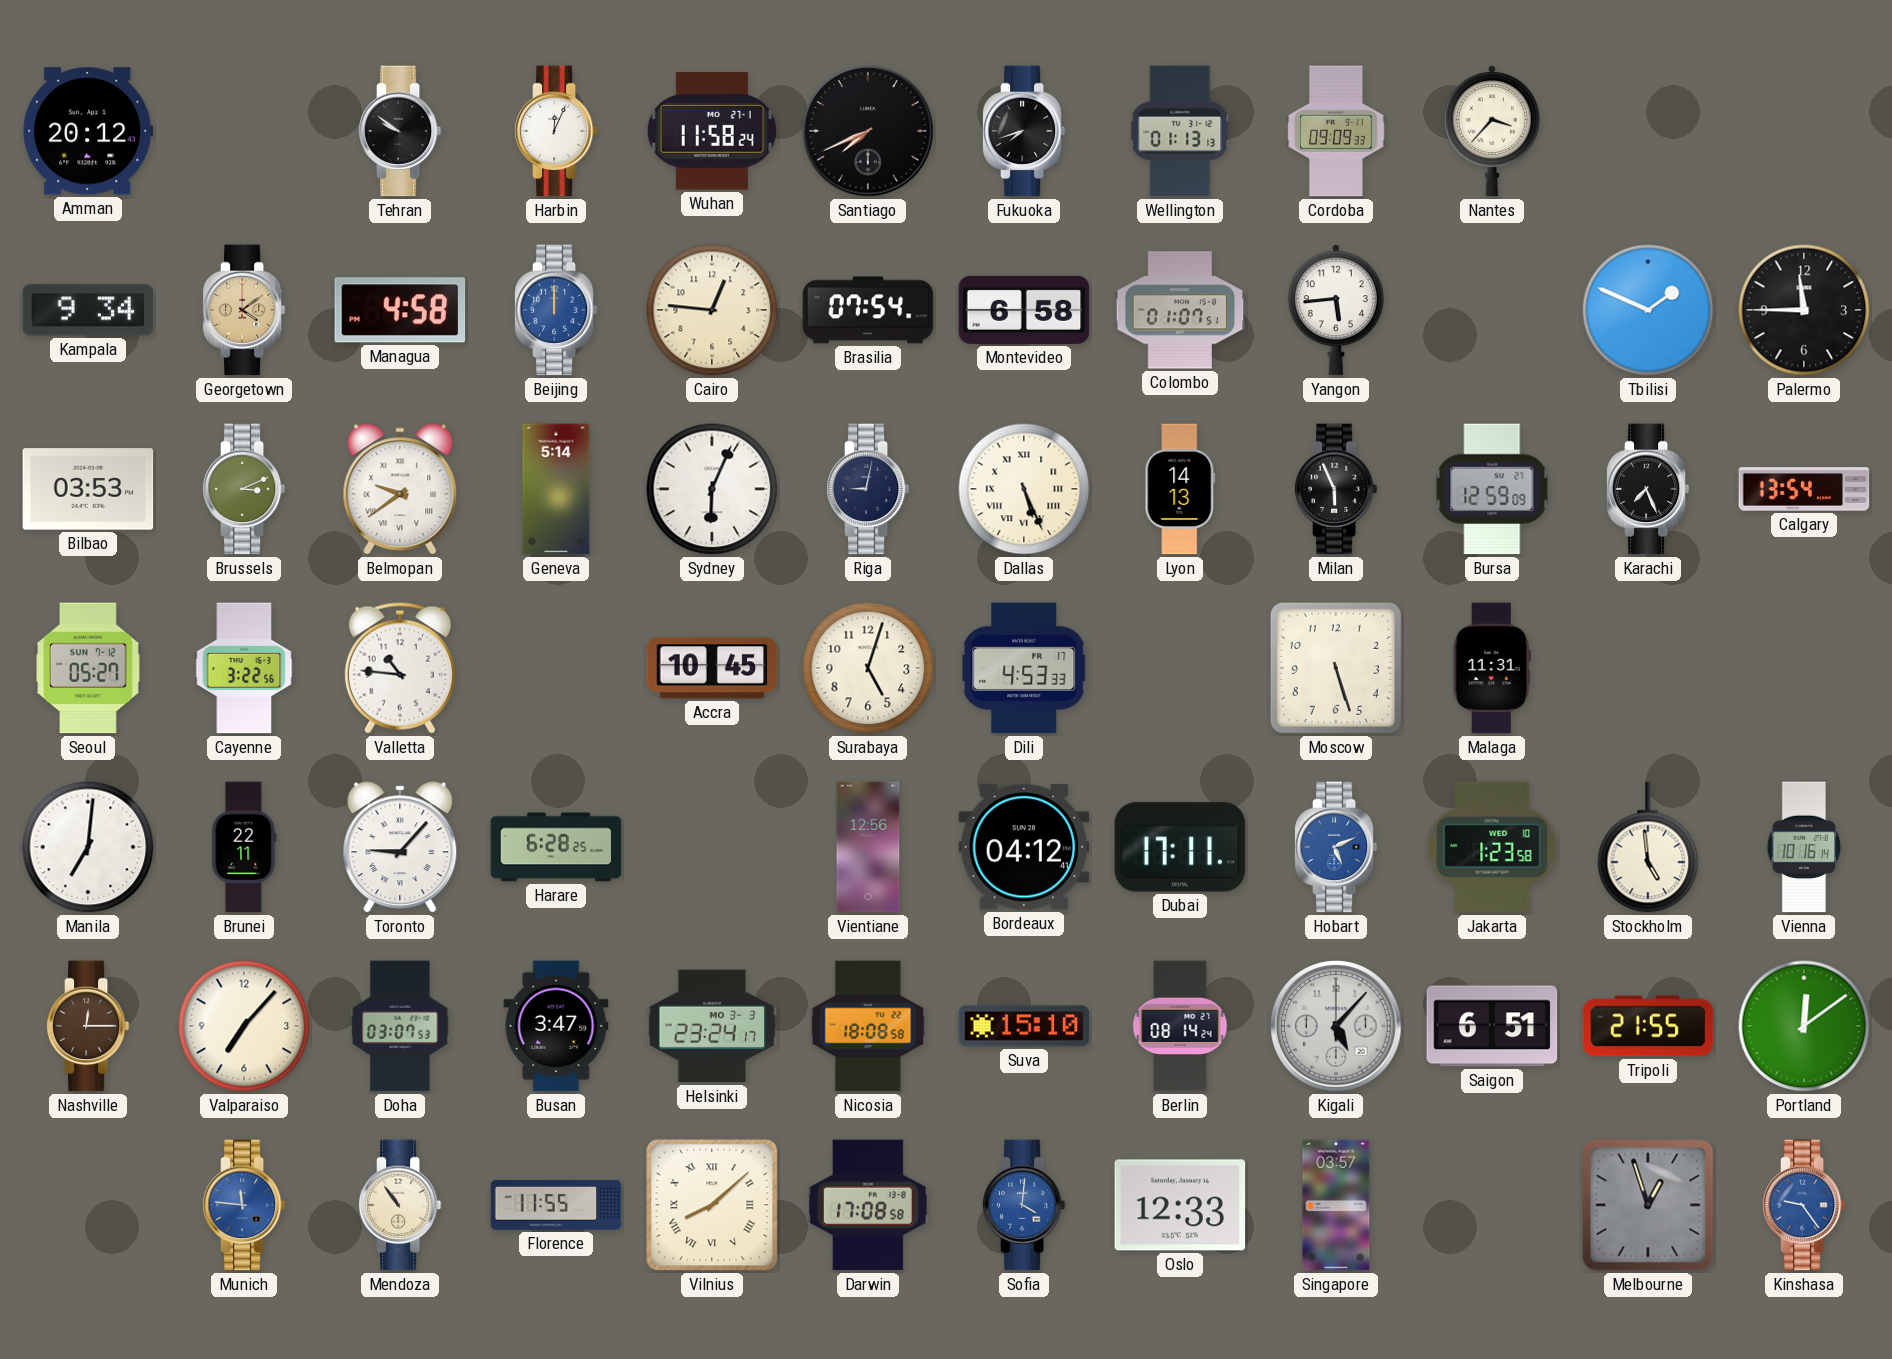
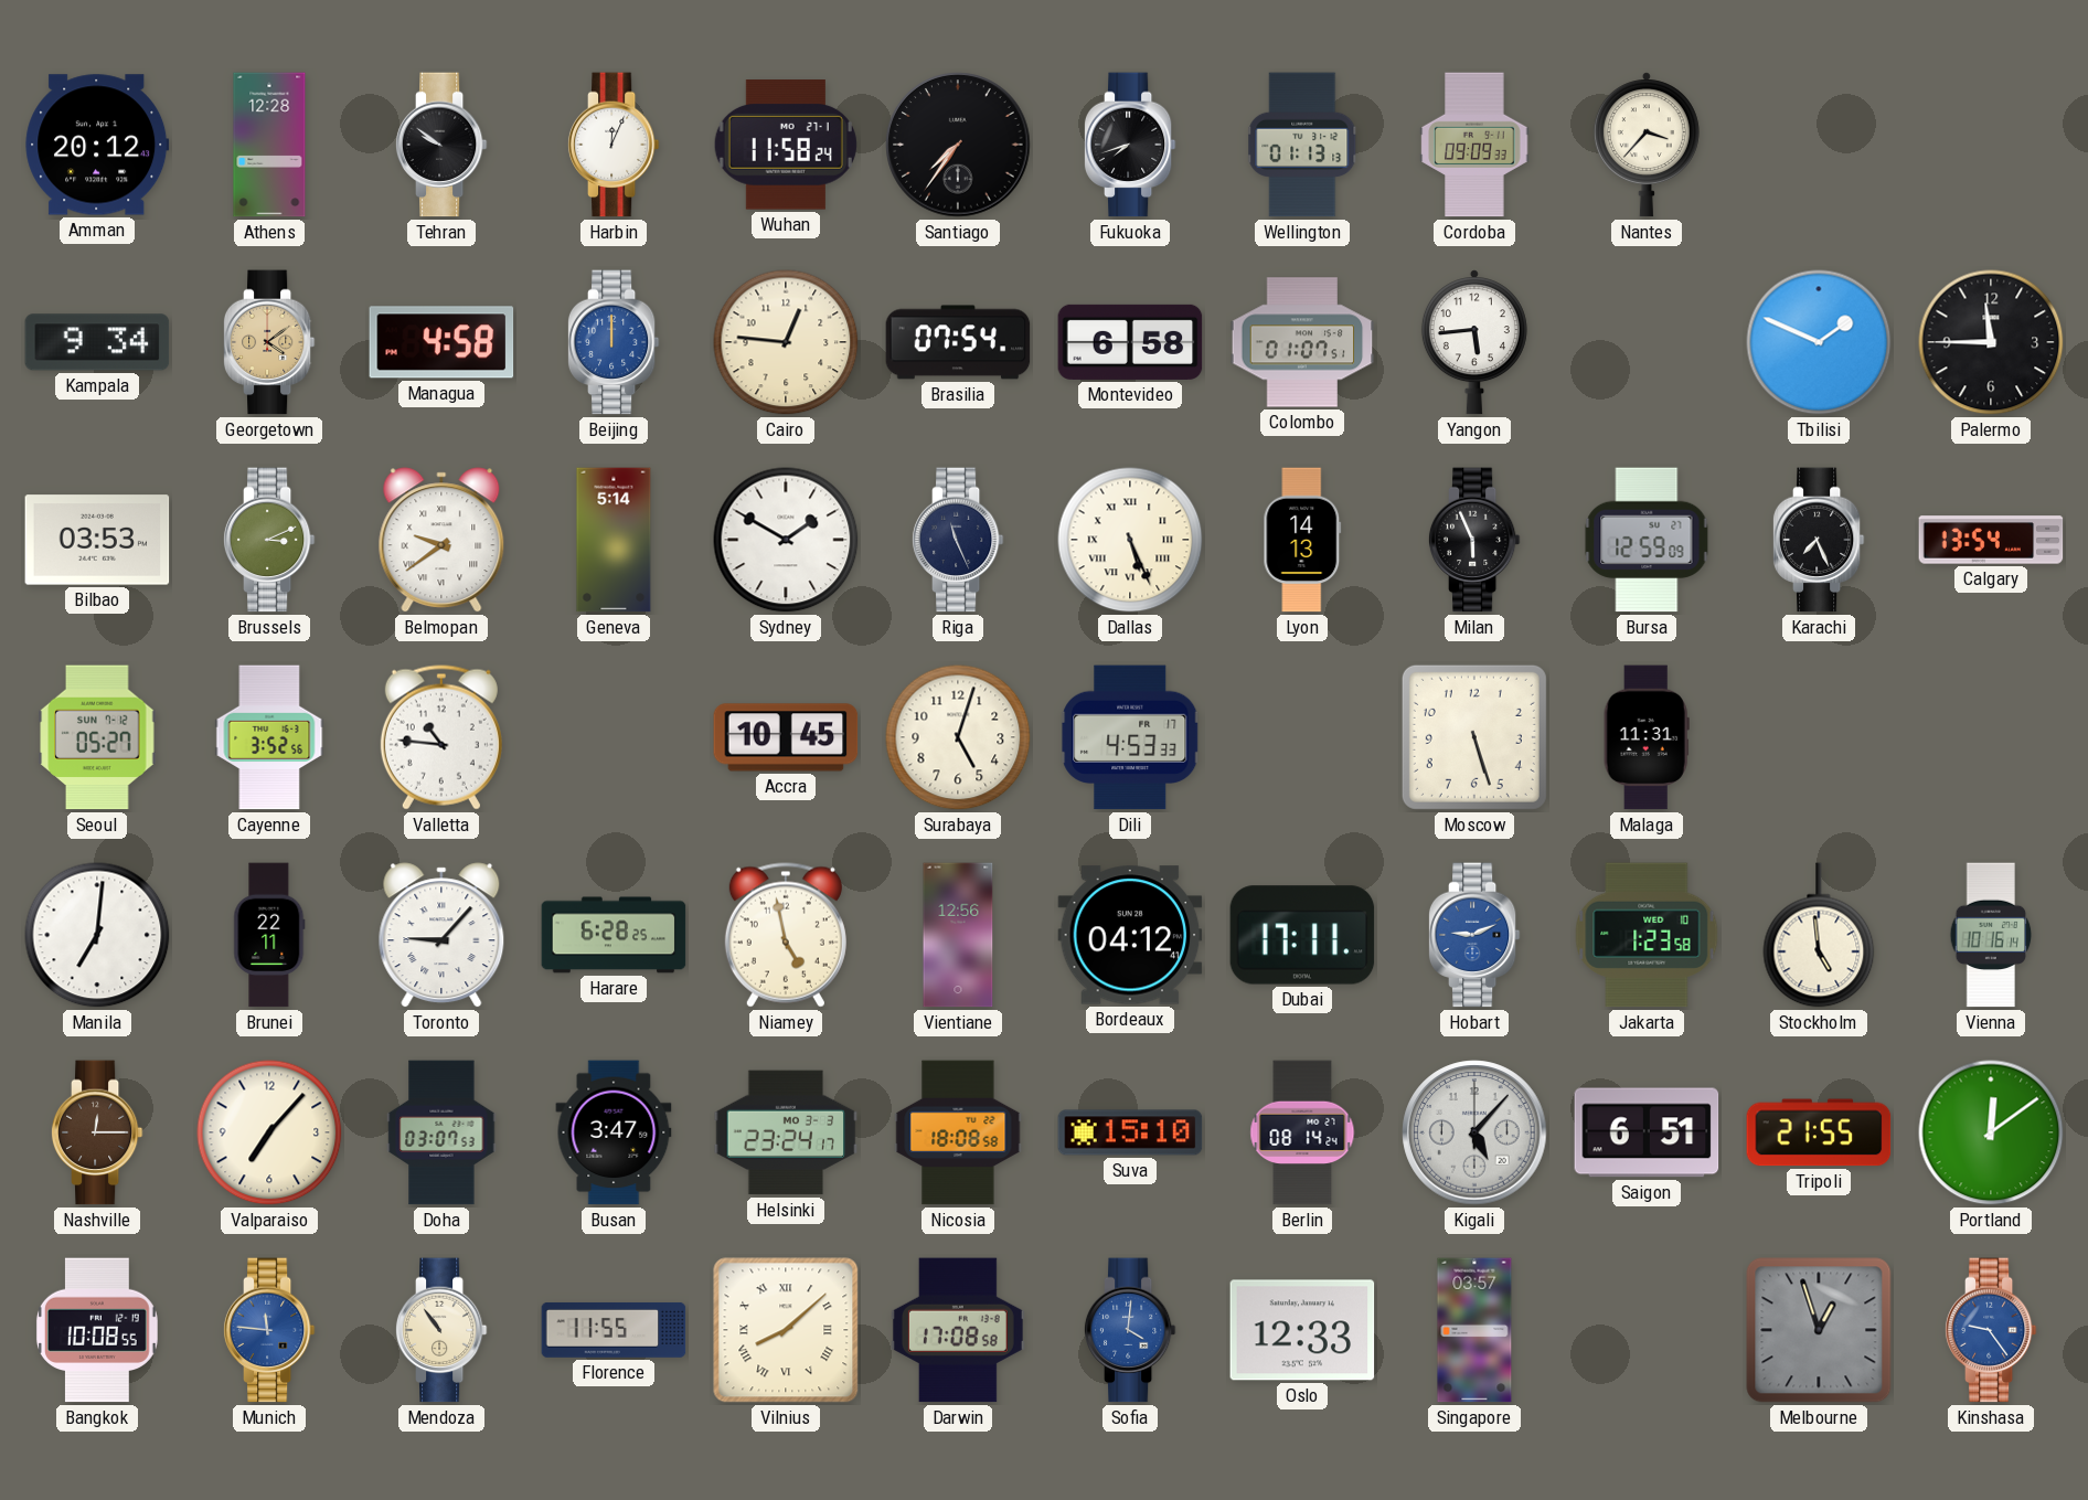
Athens: none -> 12:28 (269, 145)
Santiago: 7:41 -> 7:36 (958, 145)
Sydney: 6:04 -> 1:50 (786, 540)
Riga: 9:02 -> 11:26 (958, 540)
Cayenne: 3:22 -> 3:52 (269, 737)
Niamey: none -> 4:58 (786, 935)
Hobart: 5:11 -> 9:11 (1474, 935)
Bangkok: none -> 10:08 (97, 1330)
